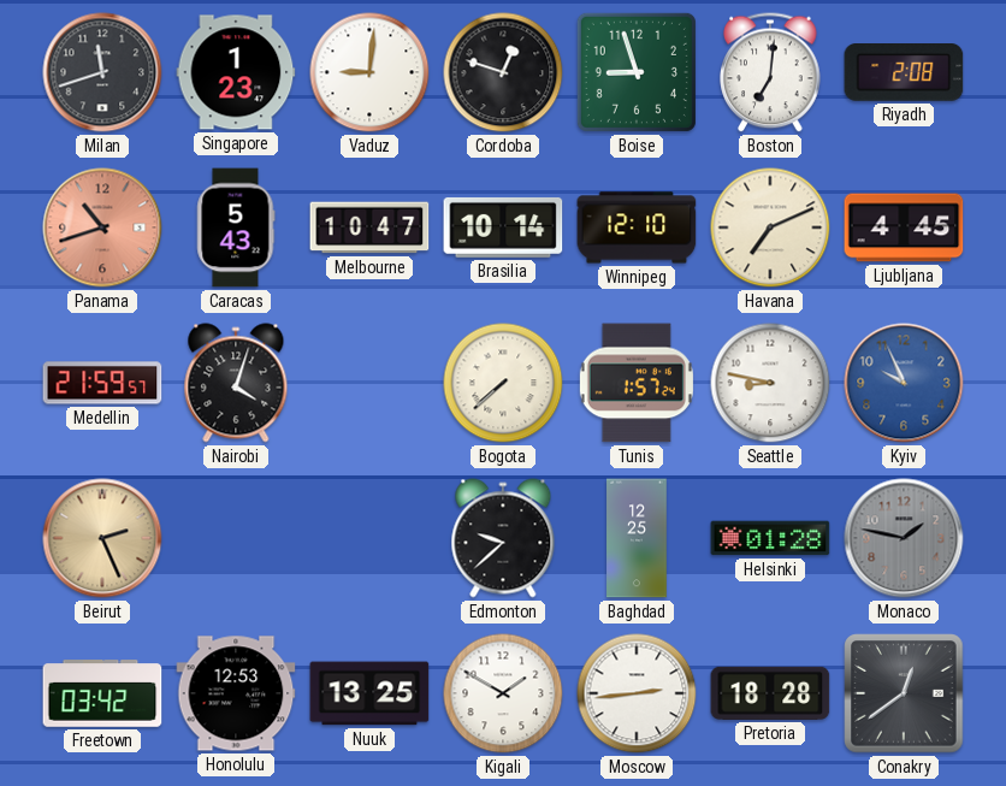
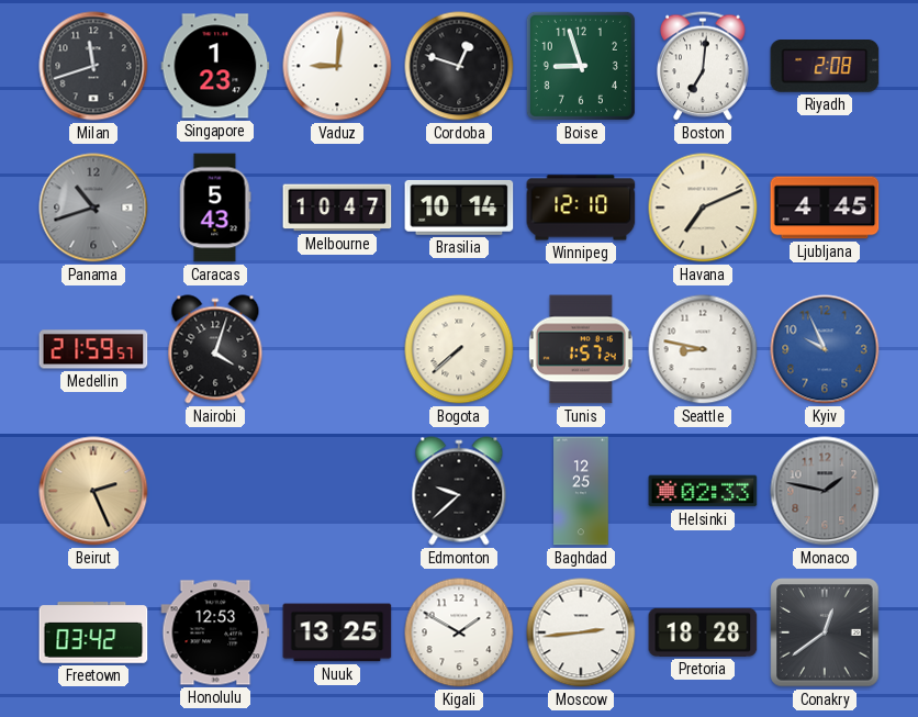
Panama dial: salmon -> grey (93, 208)
Helsinki: 01:28 -> 02:33 (703, 491)
